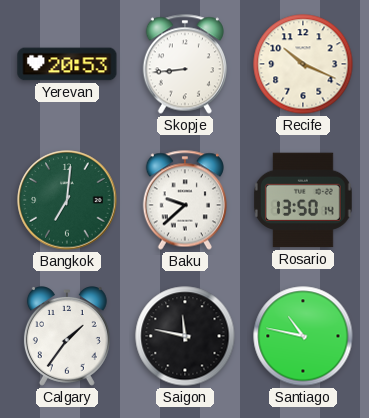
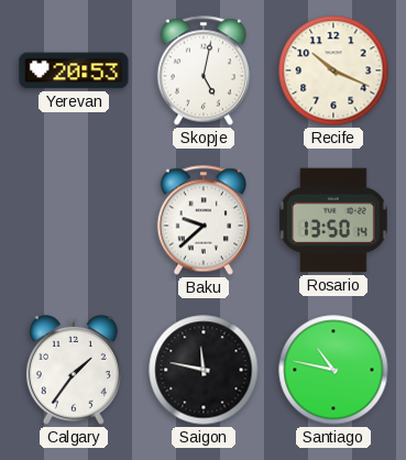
Skopje: 8:44 -> 5:02 (204, 70)
Bangkok: 7:01 -> none (67, 200)
